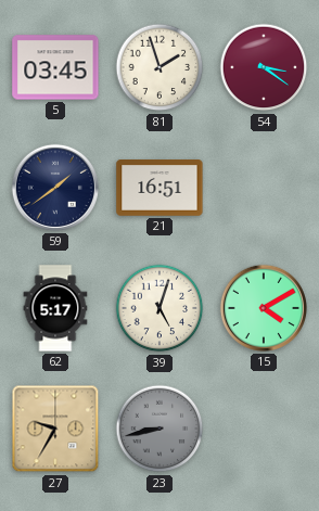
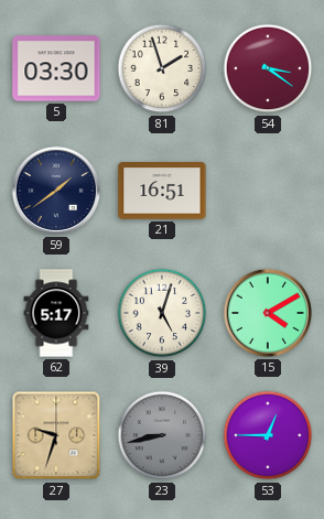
5: 03:45 -> 03:30 (56, 68)
27: 9:35 -> 9:33 (56, 435)
53: none -> 12:45 (268, 435)
